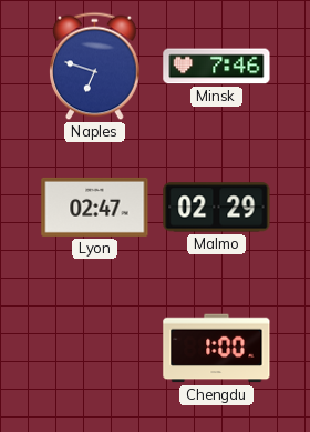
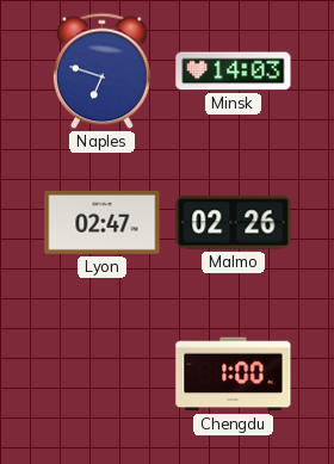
Minsk: 7:46 -> 14:03 (234, 72)
Malmo: 02:29 -> 02:26 (234, 223)
